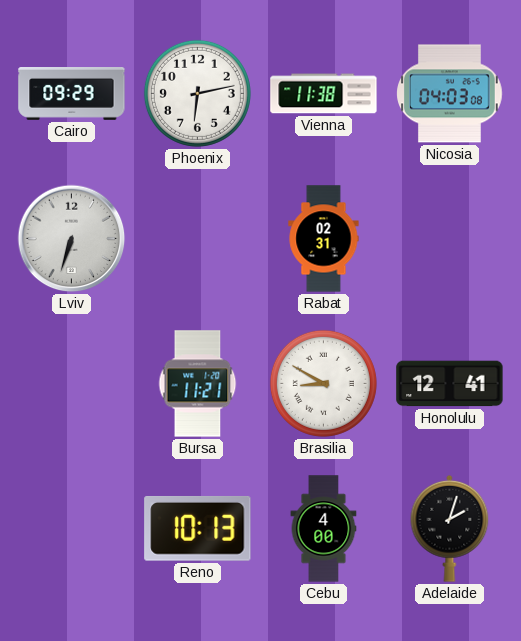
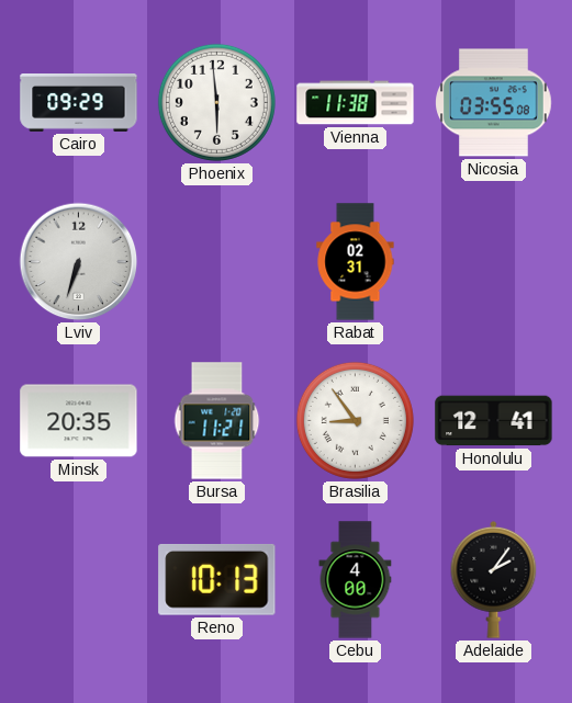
Phoenix: 6:13 -> 5:59 (216, 102)
Nicosia: 04:03 -> 03:55 (494, 103)
Minsk: none -> 20:35 (79, 421)
Brasilia: 8:50 -> 8:54 (355, 420)
Adelaide: 2:03 -> 2:06 (494, 579)
